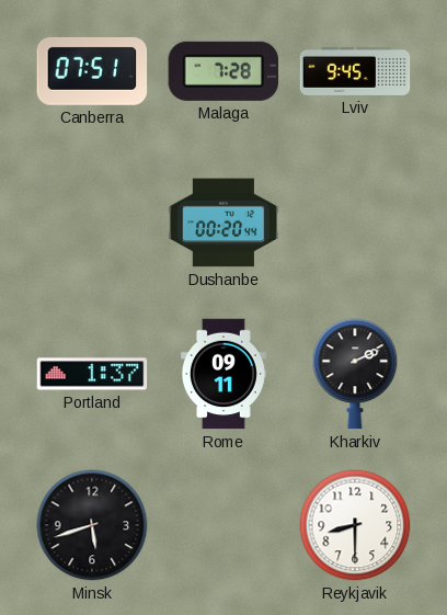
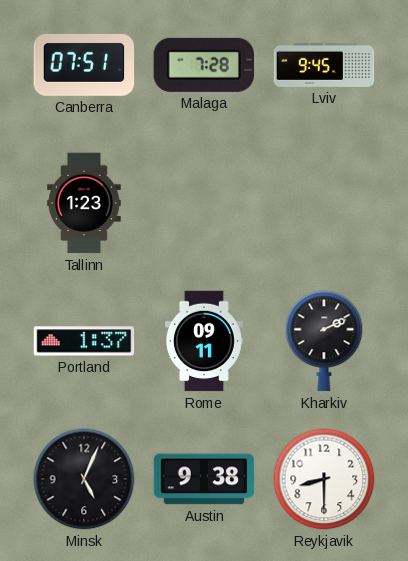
Tallinn: none -> 1:23 (84, 203)
Dushanbe: 00:20 -> none (224, 223)
Minsk: 5:42 -> 5:04 (84, 479)
Austin: none -> 9:38 (204, 479)
